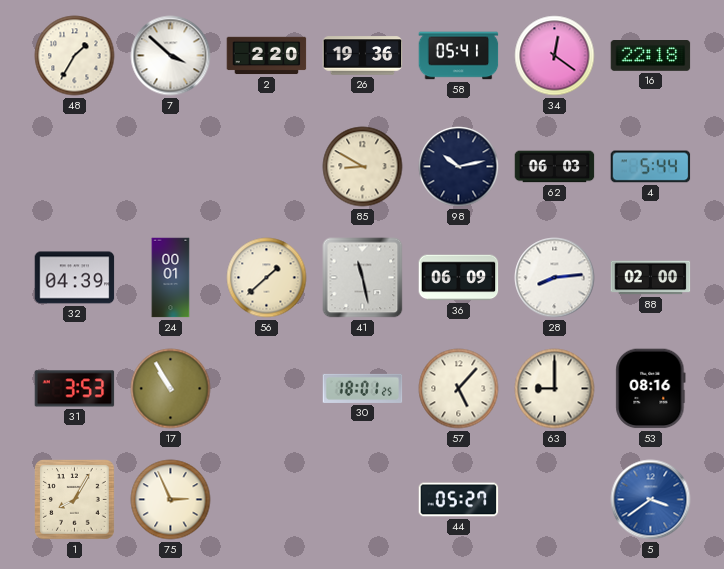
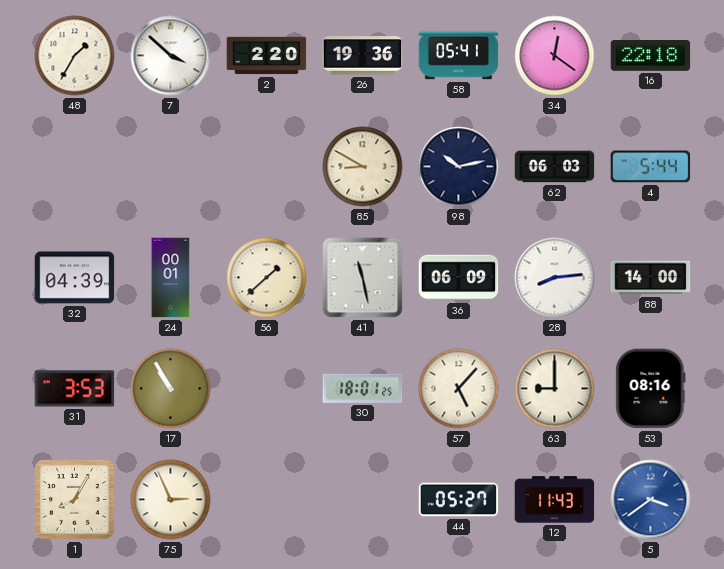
88: 02:00 -> 14:00 (651, 278)
12: none -> 11:43 (555, 500)
